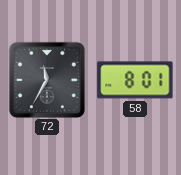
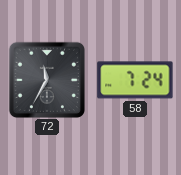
58: 8:01 -> 7:24 (135, 80)
